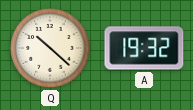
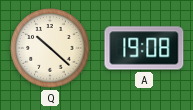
A: 19:32 -> 19:08 (144, 48)
